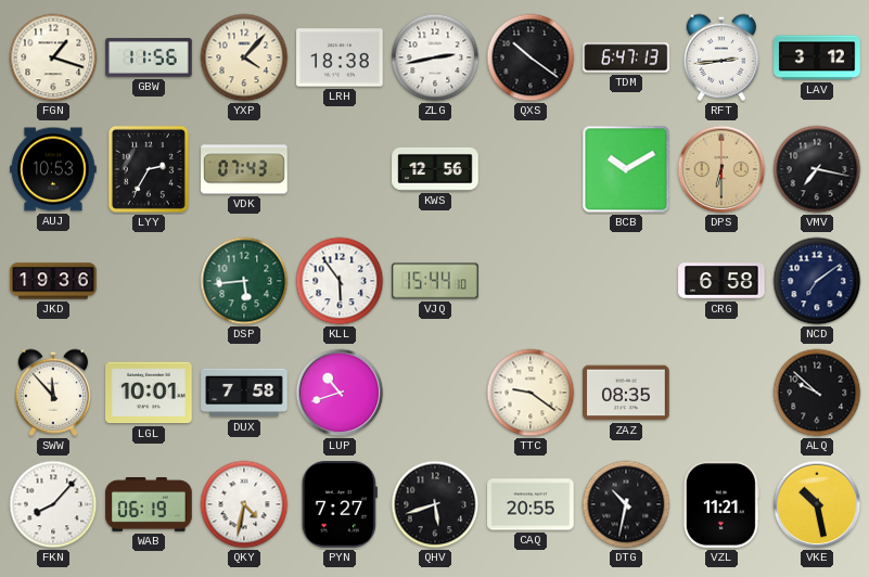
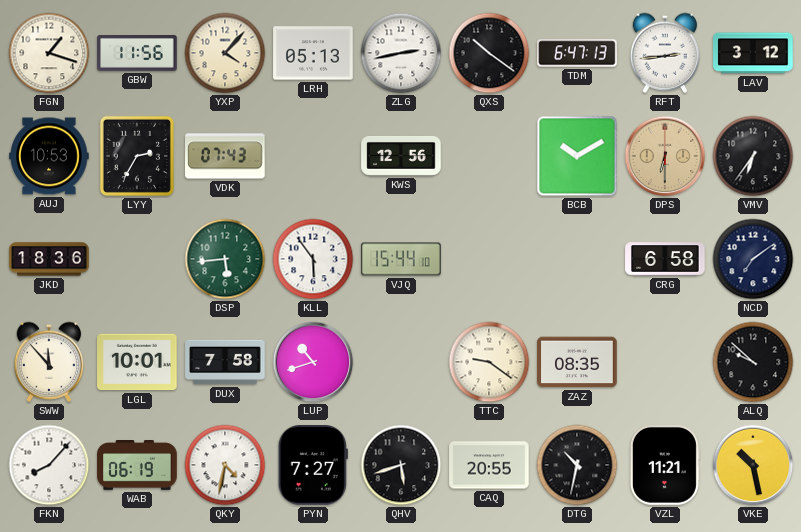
LRH: 18:38 -> 05:13 (313, 53)
VMV: 7:17 -> 6:36 (753, 156)
JKD: 19:36 -> 18:36 (49, 259)
